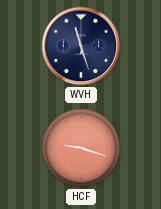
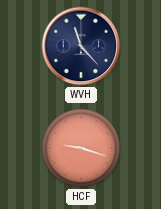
WVH: 11:27 -> 11:23 (81, 46)
